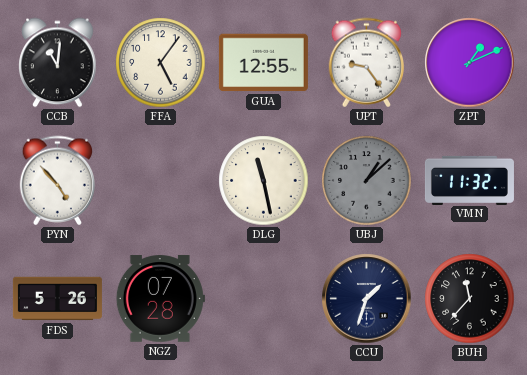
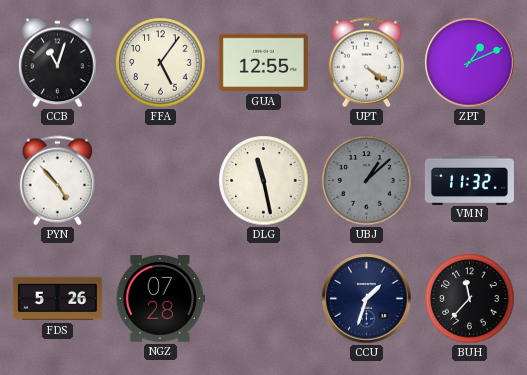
CCB: 11:01 -> 11:03 (58, 63)
UPT: 9:24 -> 4:21 (366, 63)
